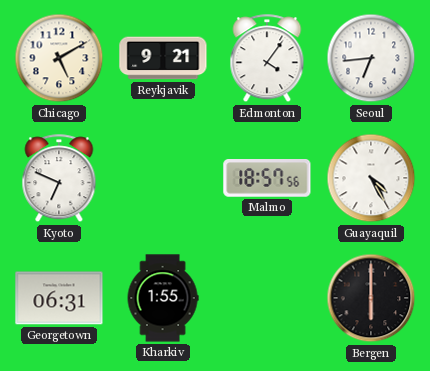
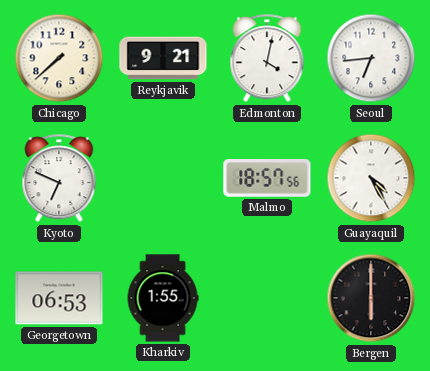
Chicago: 5:10 -> 7:38 (59, 58)
Edmonton: 4:06 -> 4:02 (267, 59)
Georgetown: 06:31 -> 06:53 (59, 298)
